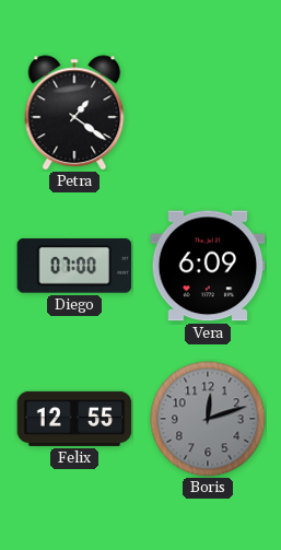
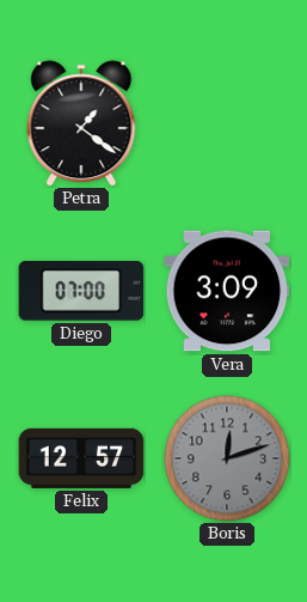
Vera: 6:09 -> 3:09 (227, 291)
Felix: 12:55 -> 12:57 (81, 458)
